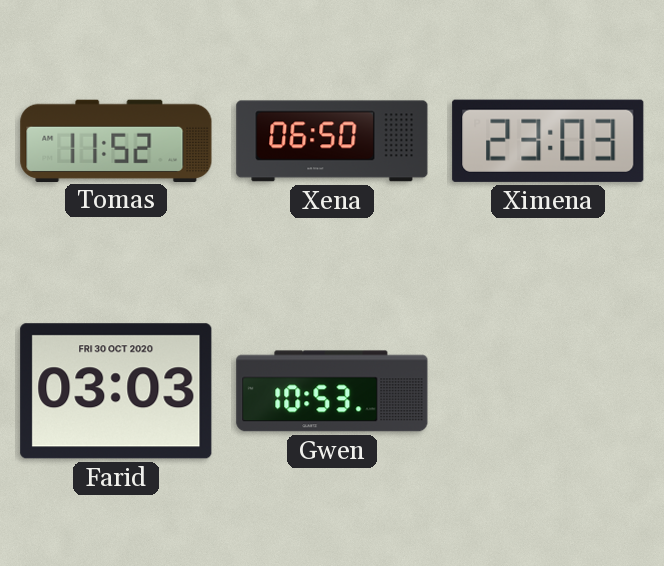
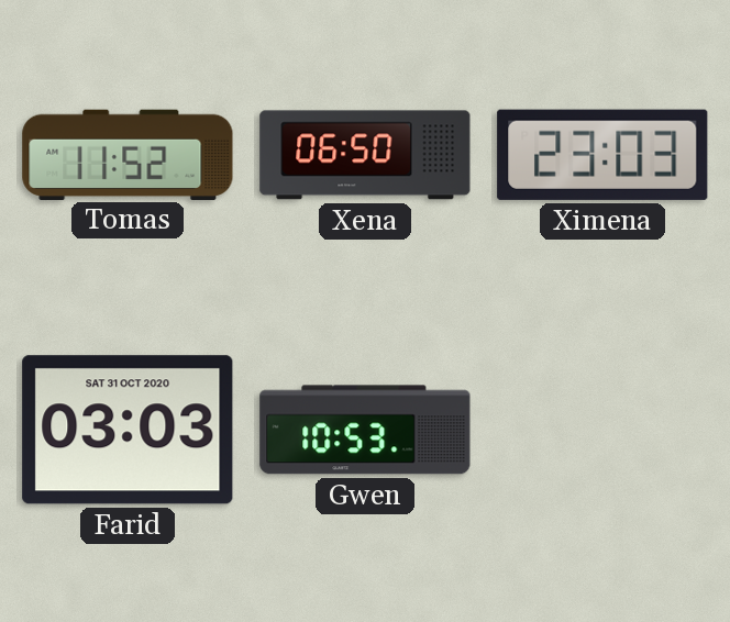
Farid date: FRI 30 OCT 2020 -> SAT 31 OCT 2020 (128, 430)
